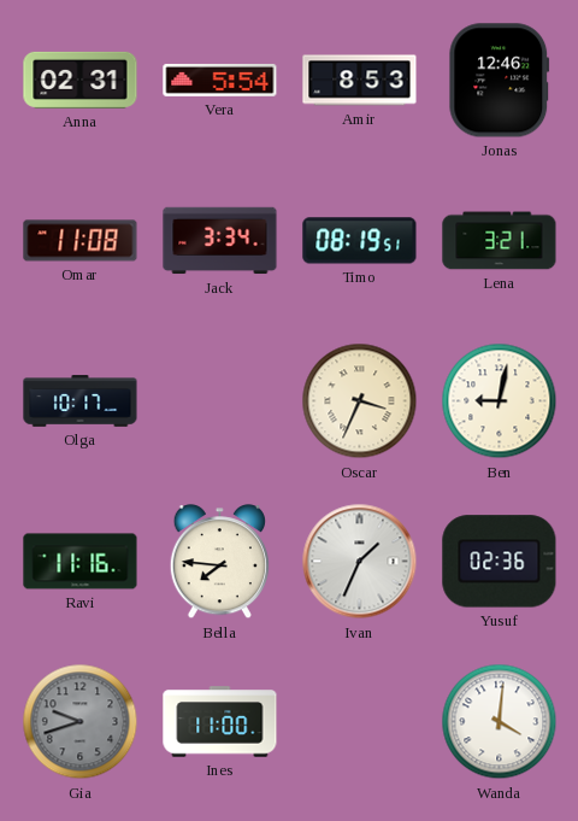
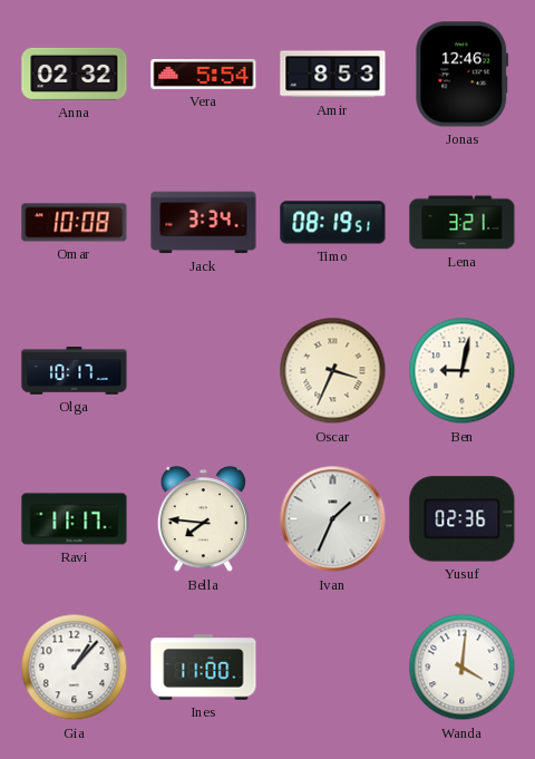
Anna: 02:31 -> 02:32 (75, 74)
Omar: 11:08 -> 10:08 (75, 223)
Ravi: 11:16 -> 11:17 (75, 519)
Gia: 9:42 -> 1:07 (75, 668)
Gia dial: grey -> white (75, 668)
